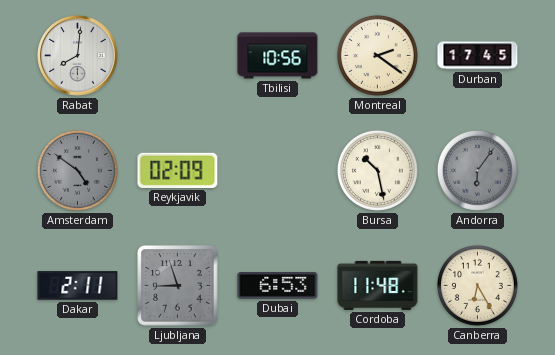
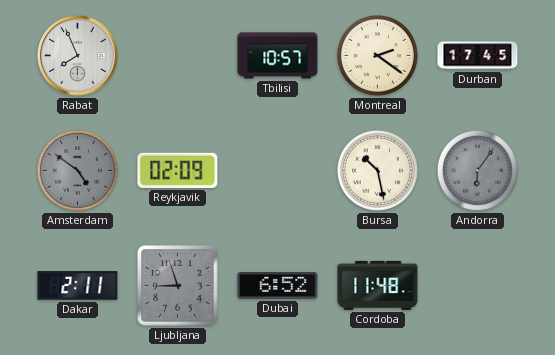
Rabat: 8:01 -> 7:56 (78, 56)
Tbilisi: 10:56 -> 10:57 (278, 56)
Dubai: 6:53 -> 6:52 (278, 286)
Canberra: 6:25 -> none (477, 285)
